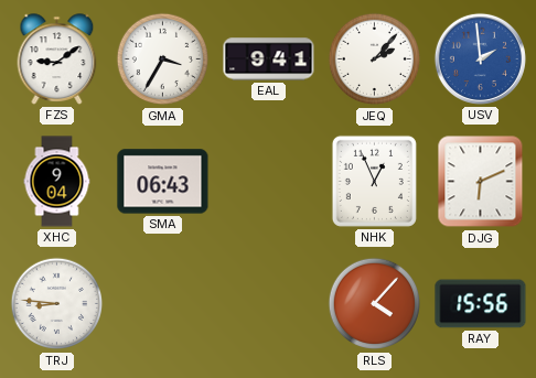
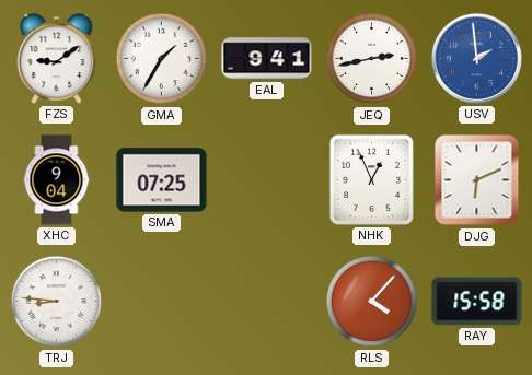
GMA: 3:35 -> 1:35 (162, 59)
JEQ: 2:07 -> 2:43 (372, 59)
SMA: 06:43 -> 07:25 (162, 180)
RAY: 15:56 -> 15:58 (477, 302)
